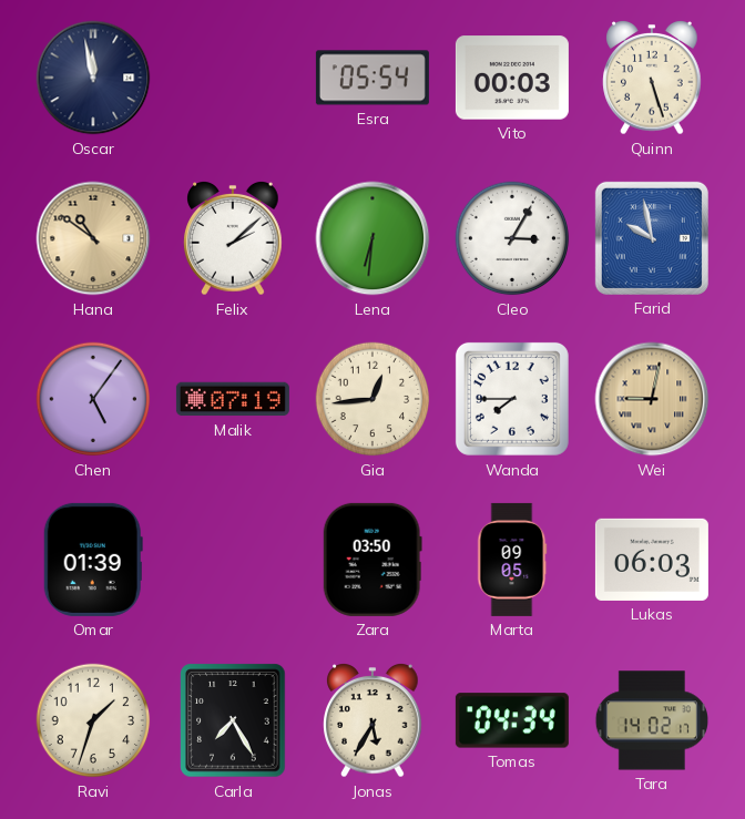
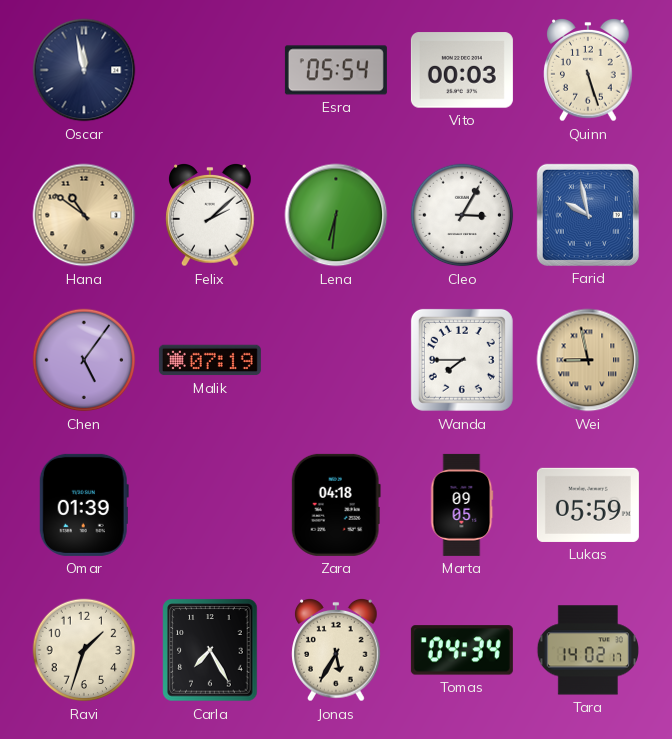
Gia: 12:44 -> none (372, 399)
Wei: 9:02 -> 8:58 (588, 360)
Zara: 03:50 -> 04:18 (336, 505)
Lukas: 06:03 -> 05:59 (588, 505)
